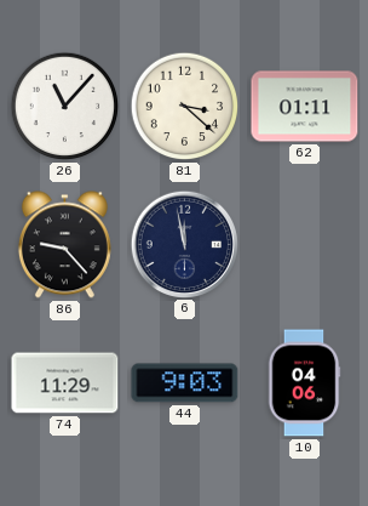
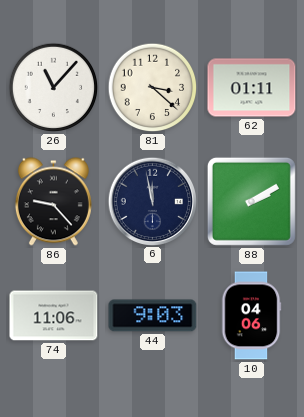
88: none -> 2:10 (251, 201)
74: 11:29 -> 11:06 (54, 316)
